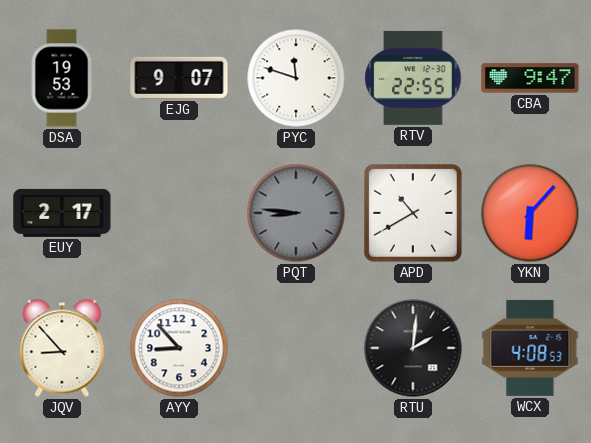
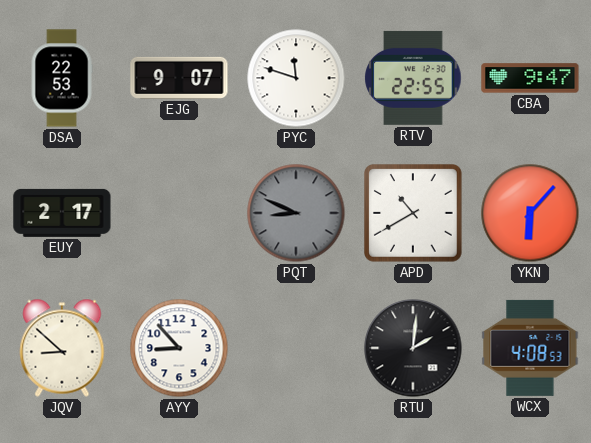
DSA: 19:53 -> 22:53 (62, 78)
PQT: 8:46 -> 8:49 (296, 213)
JQV: 8:53 -> 8:52 (62, 348)
